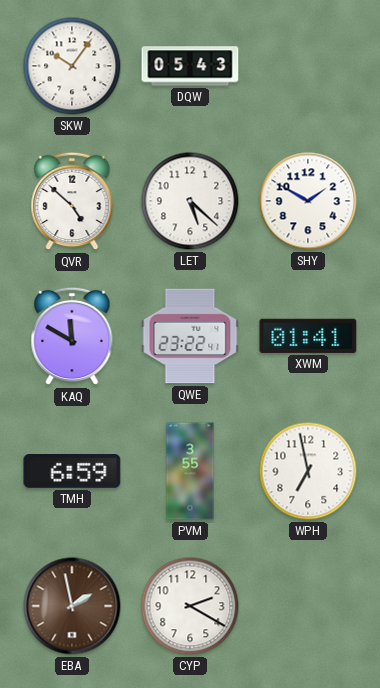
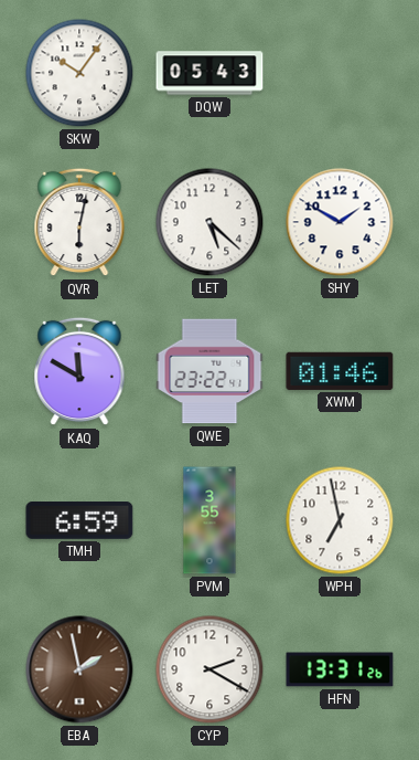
QVR: 4:52 -> 6:02 (79, 222)
XWM: 01:41 -> 01:46 (340, 371)
HFN: none -> 13:31 (340, 669)
